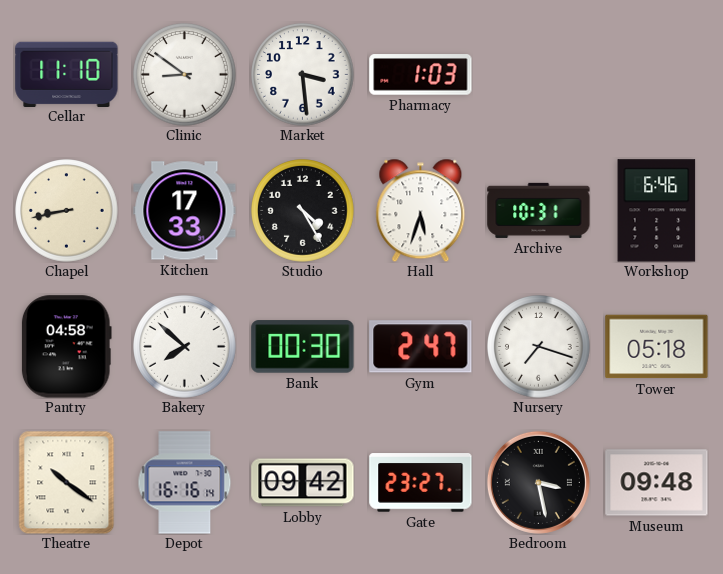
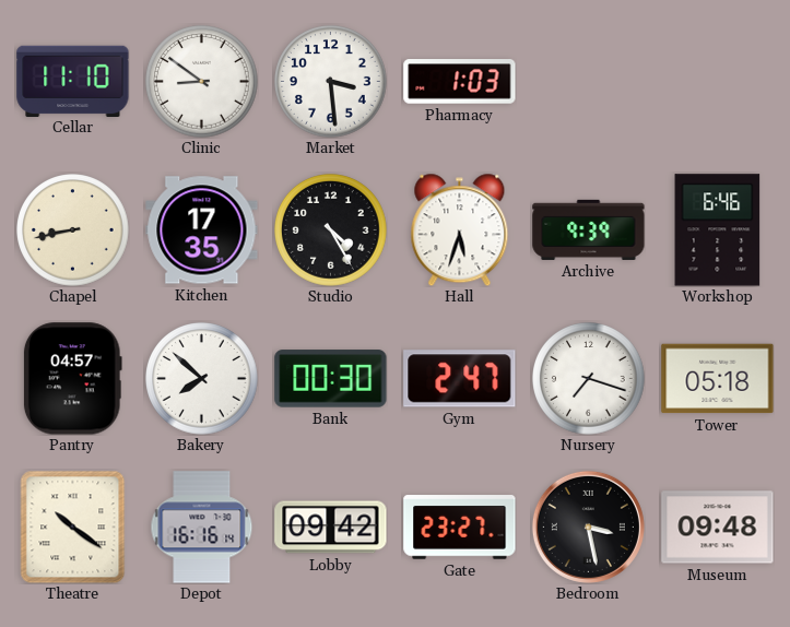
Kitchen: 17:33 -> 17:35 (202, 230)
Archive: 10:31 -> 9:39 (589, 229)
Pantry: 04:58 -> 04:57 (72, 379)
